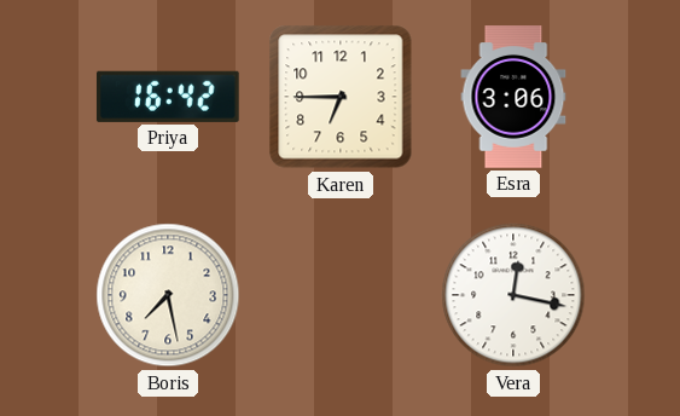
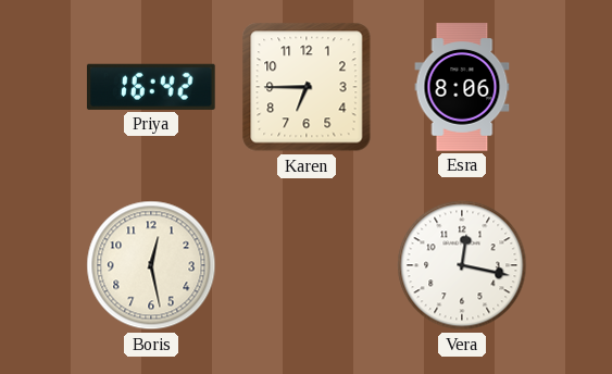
Esra: 3:06 -> 8:06 (462, 87)
Boris: 7:28 -> 12:28 (151, 265)
